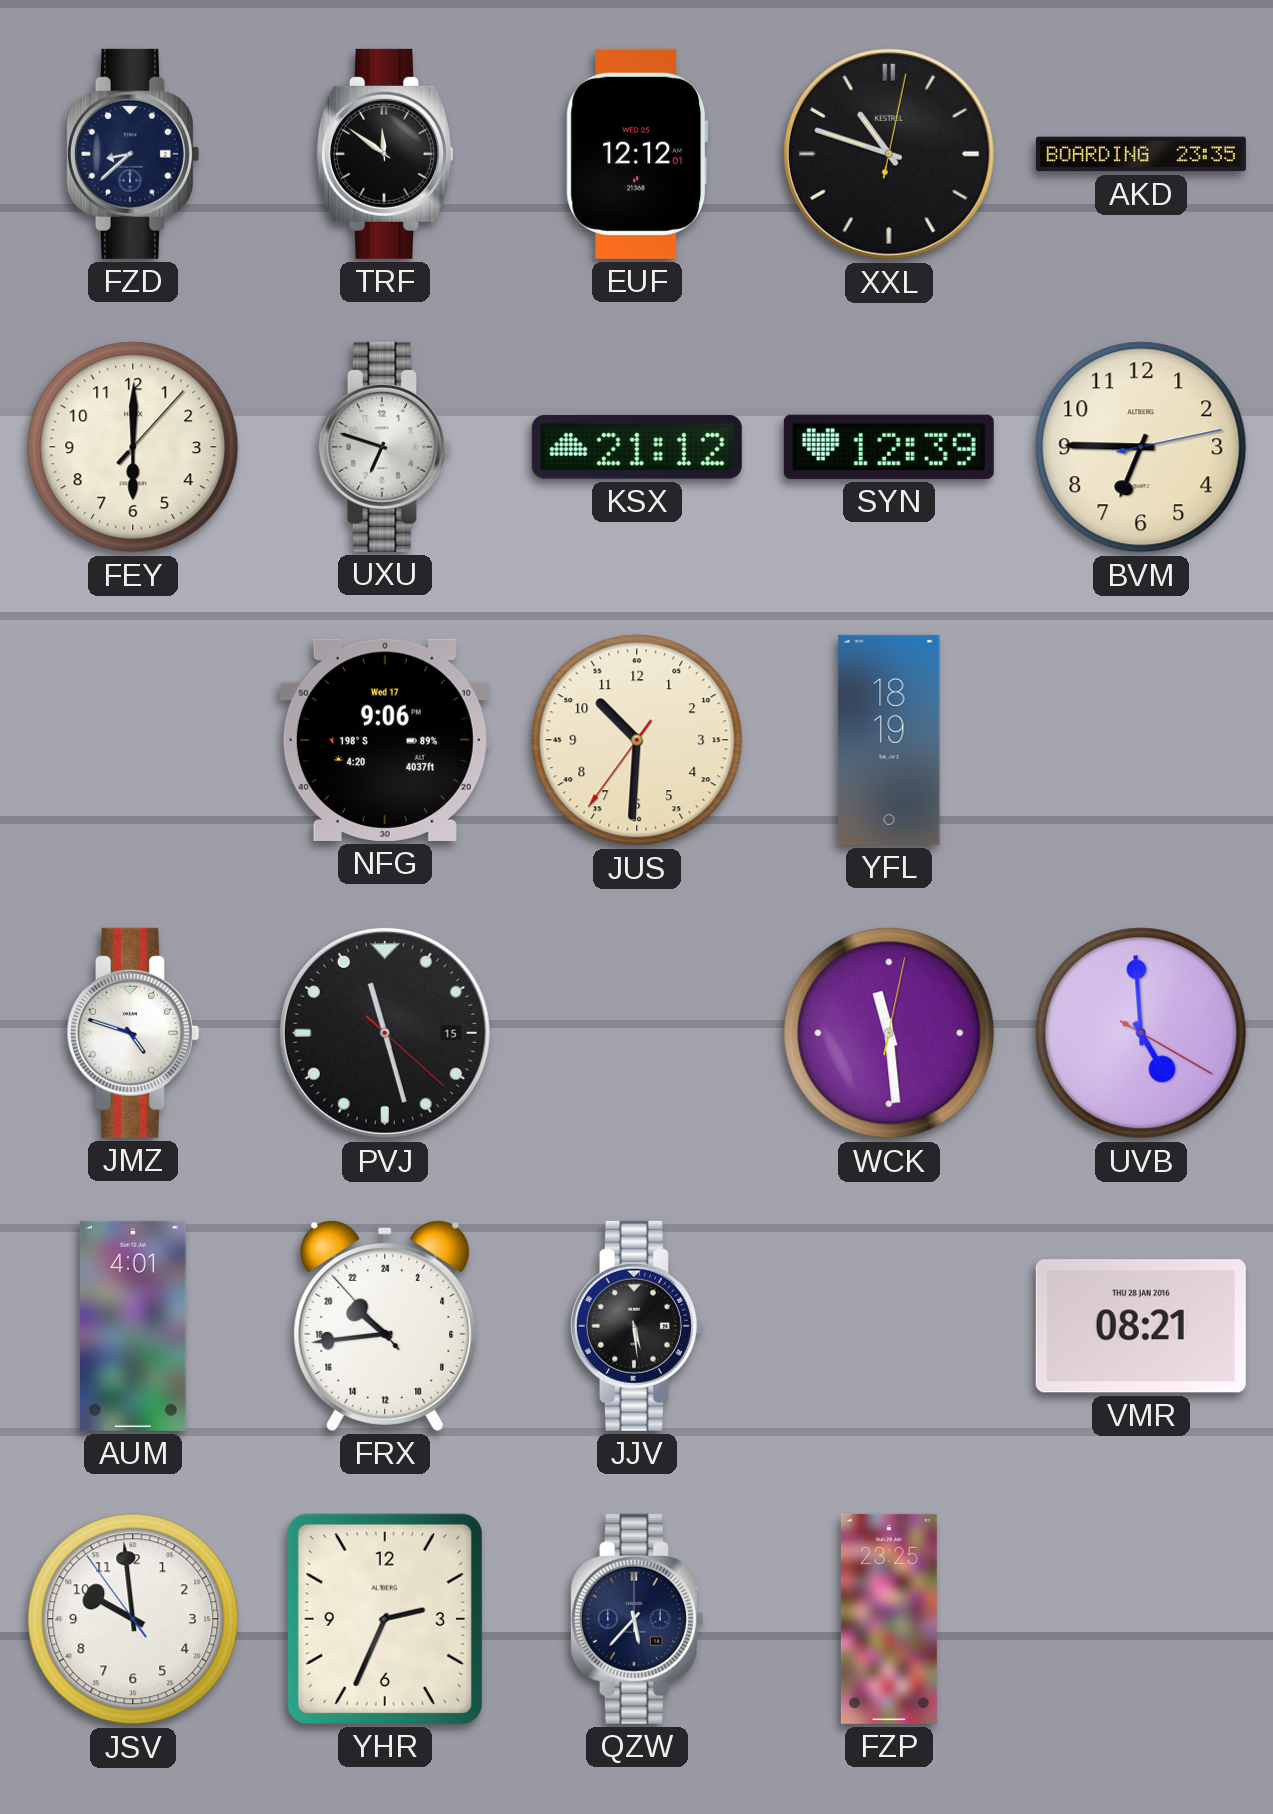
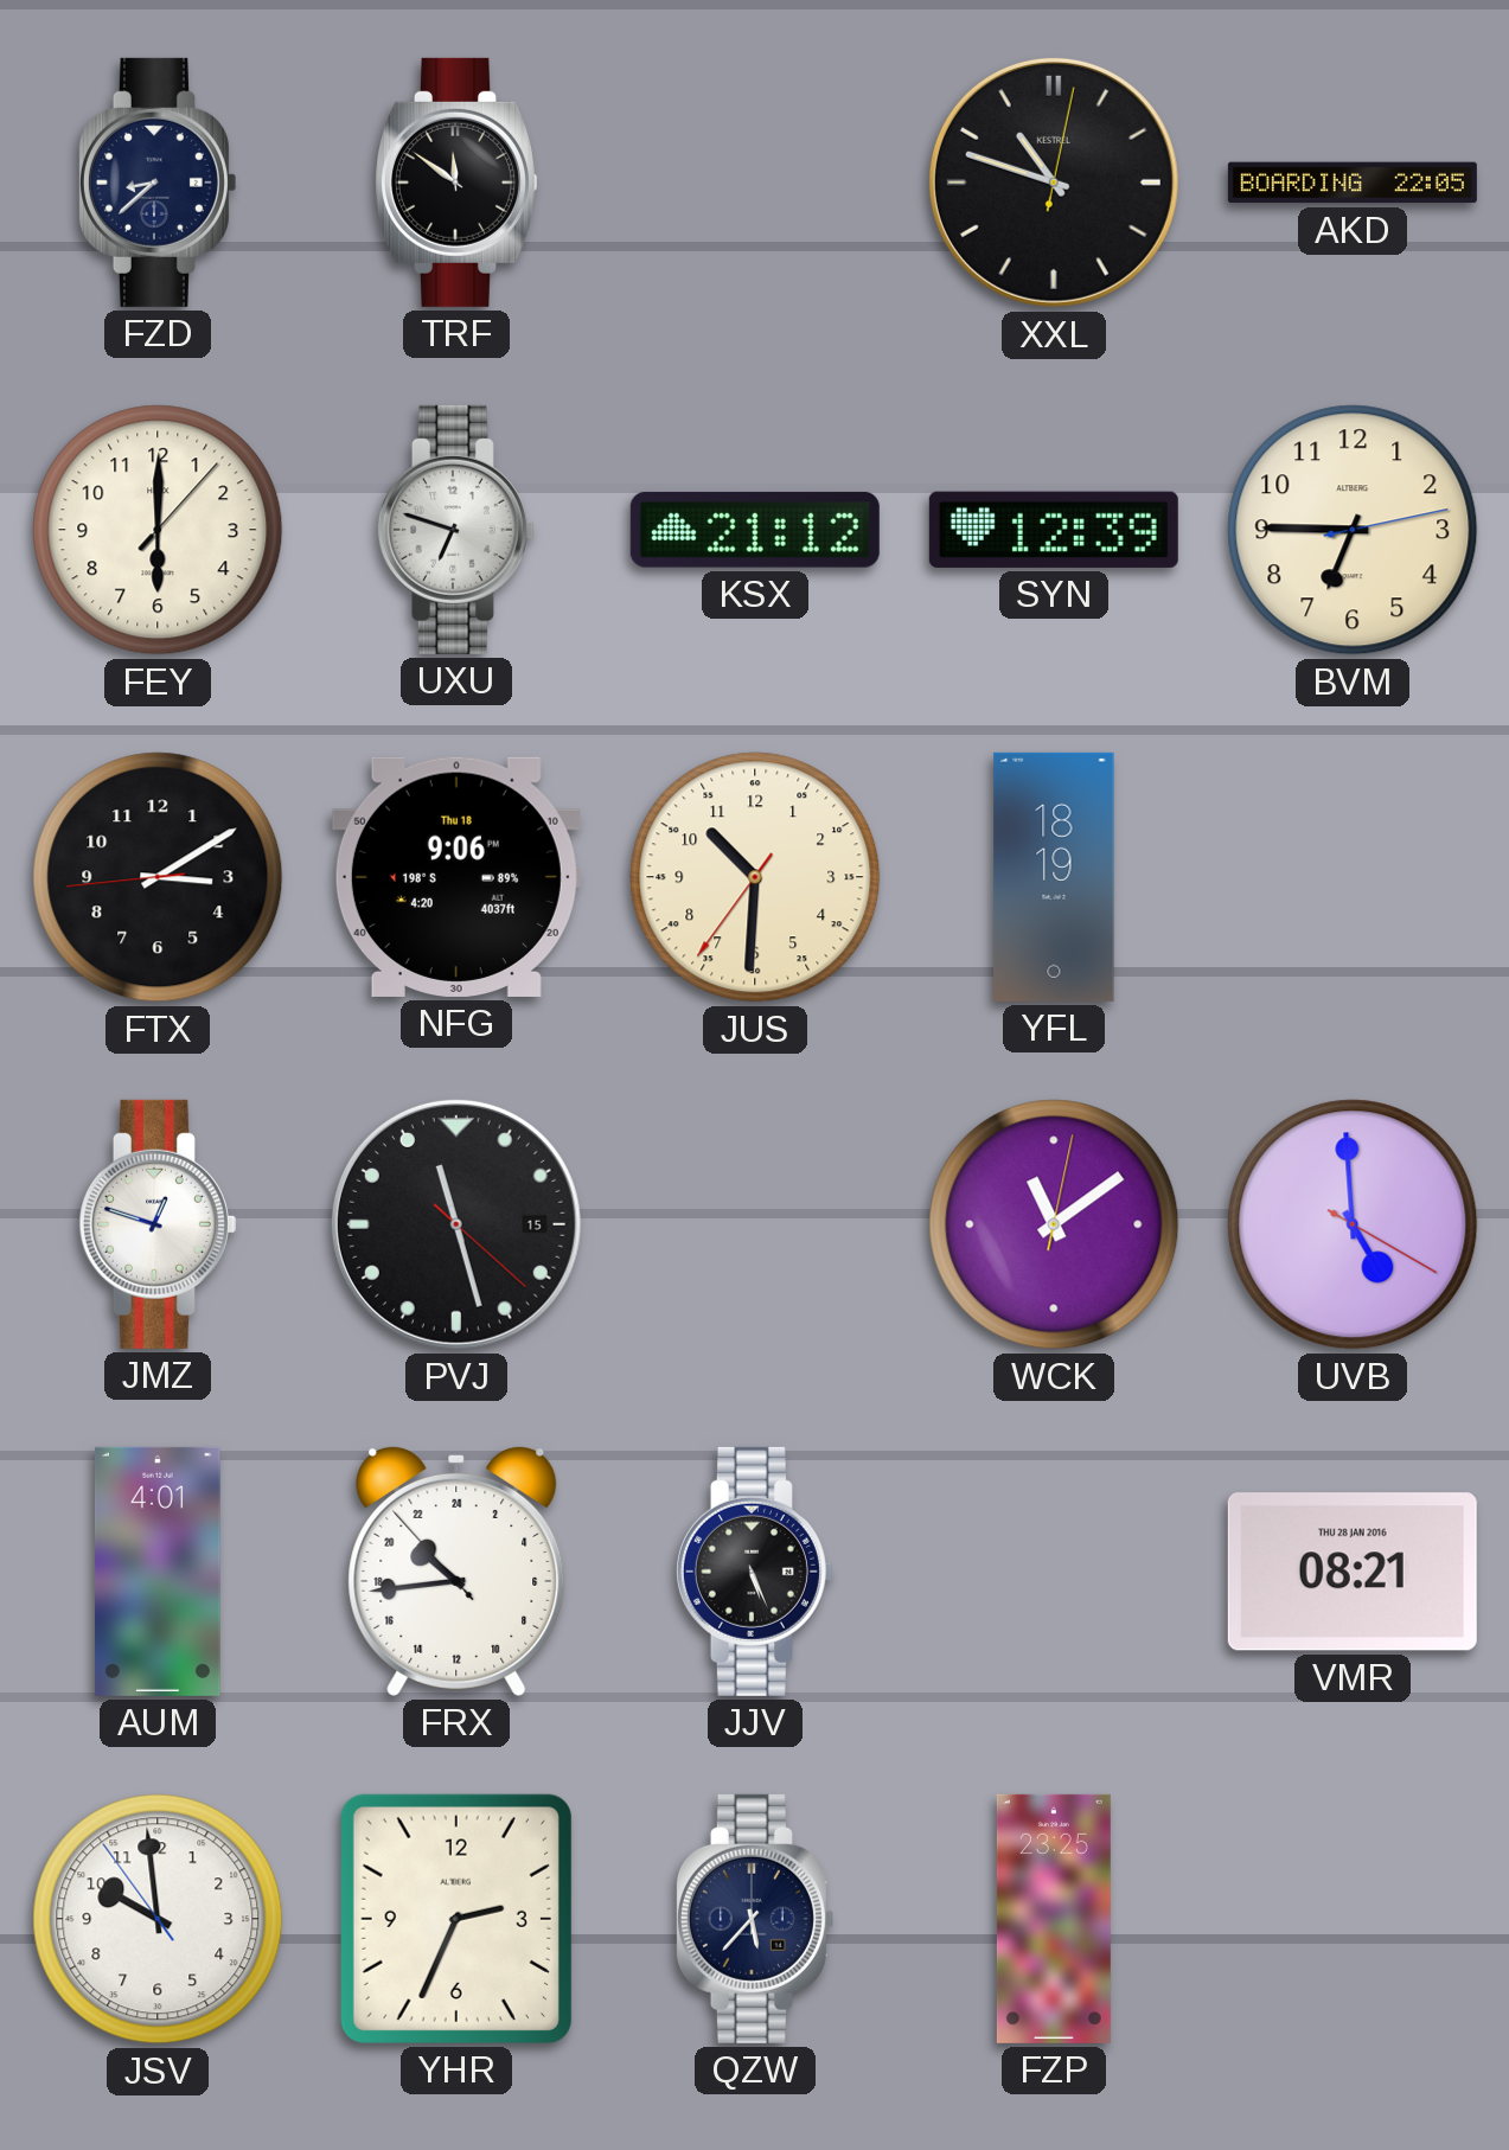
EUF: 12:12 -> none (636, 154)
AKD: 23:35 -> 22:05 (1353, 183)
FTX: none -> 3:09 (158, 877)
NFG date: Wed 17 -> Thu 18 (456, 877)
JMZ: 4:48 -> 12:48 (156, 1224)
WCK: 11:29 -> 11:09 (1054, 1224)
JJV: 5:29 -> 5:26 (754, 1572)
